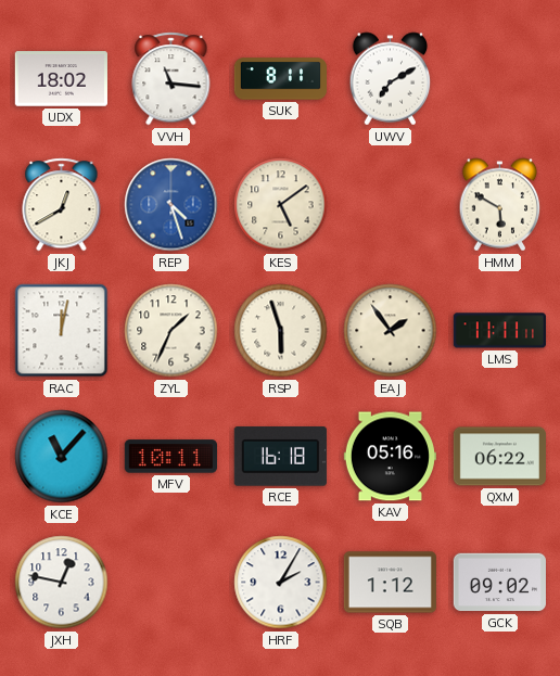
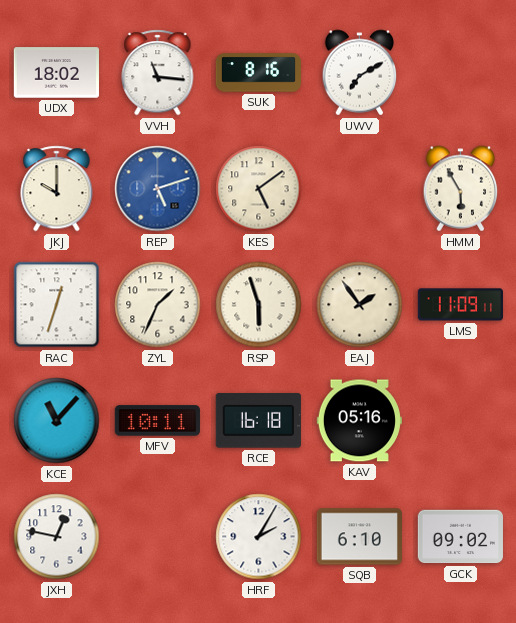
SUK: 8:11 -> 8:16 (258, 73)
JKJ: 12:40 -> 10:00 (57, 189)
REP: 4:27 -> 5:12 (158, 189)
HMM: 5:50 -> 5:55 (461, 189)
RAC: 12:02 -> 12:33 (57, 305)
LMS: 11:11 -> 11:09 (460, 305)
QXM: 06:22 -> none (499, 457)
SQB: 1:12 -> 6:10 (359, 537)
